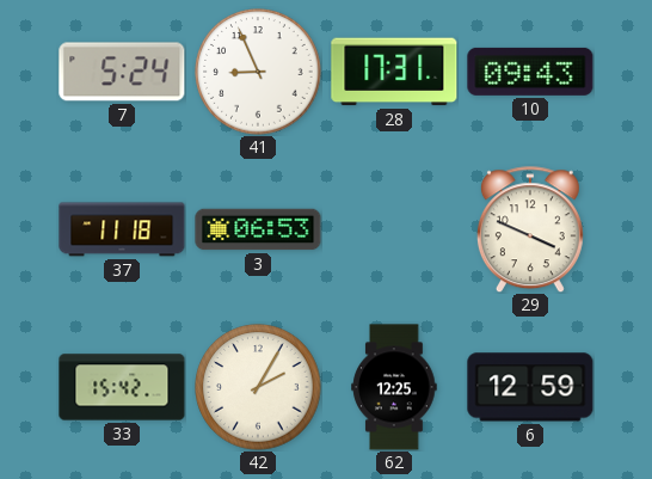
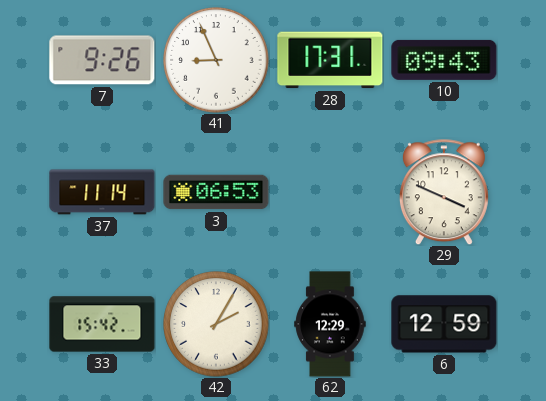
7: 5:24 -> 9:26 (102, 60)
37: 11:18 -> 11:14 (102, 192)
62: 12:25 -> 12:29 (330, 324)
